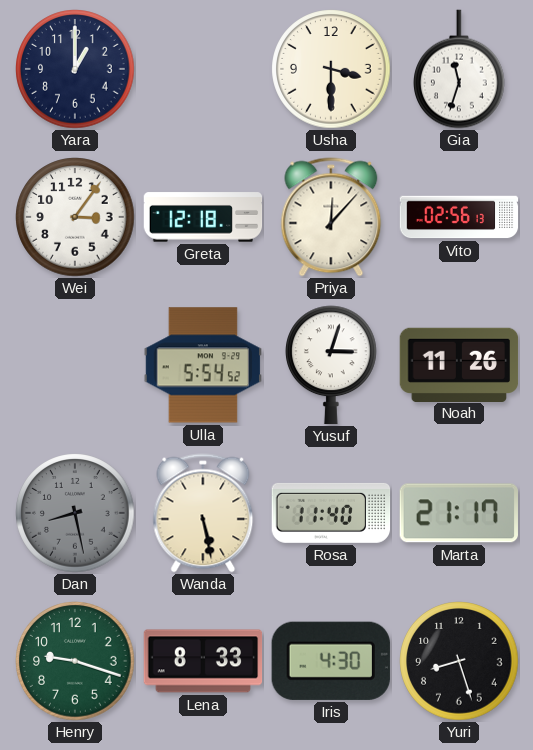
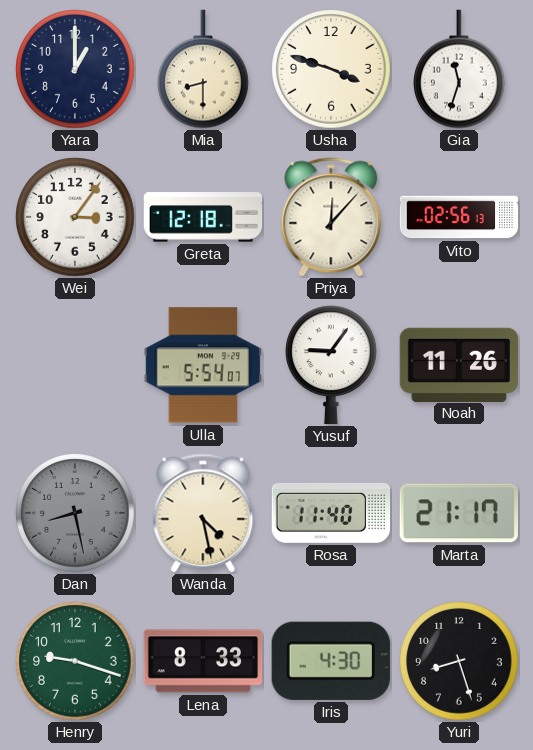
Mia: none -> 8:30 (204, 69)
Usha: 3:30 -> 3:48 (331, 69)
Ulla: 5:54:52 -> 5:54:07 (202, 365)
Yusuf: 3:03 -> 9:06 (332, 365)
Wanda: 5:28 -> 4:28 (203, 513)
